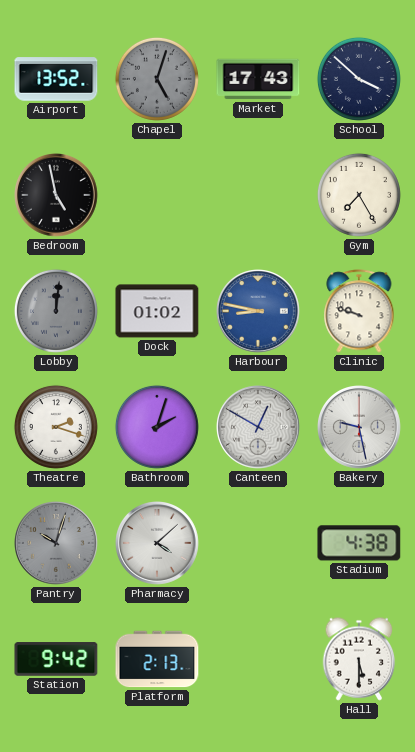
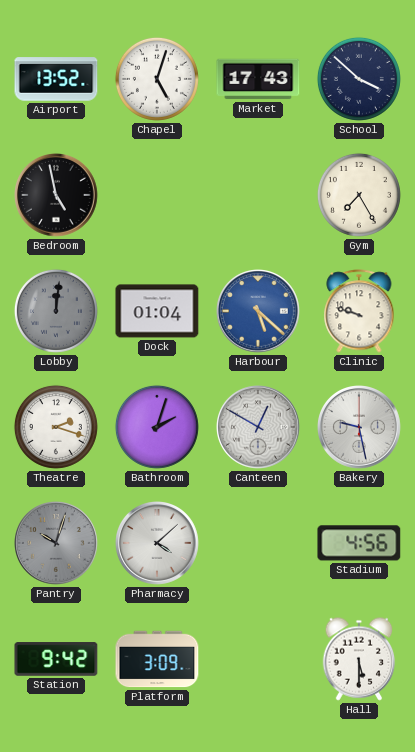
Chapel dial: grey -> white (157, 79)
Dock: 01:02 -> 01:04 (157, 311)
Harbour: 8:47 -> 5:22 (259, 312)
Stadium: 4:38 -> 4:56 (359, 543)
Platform: 2:13 -> 3:09 (157, 659)
